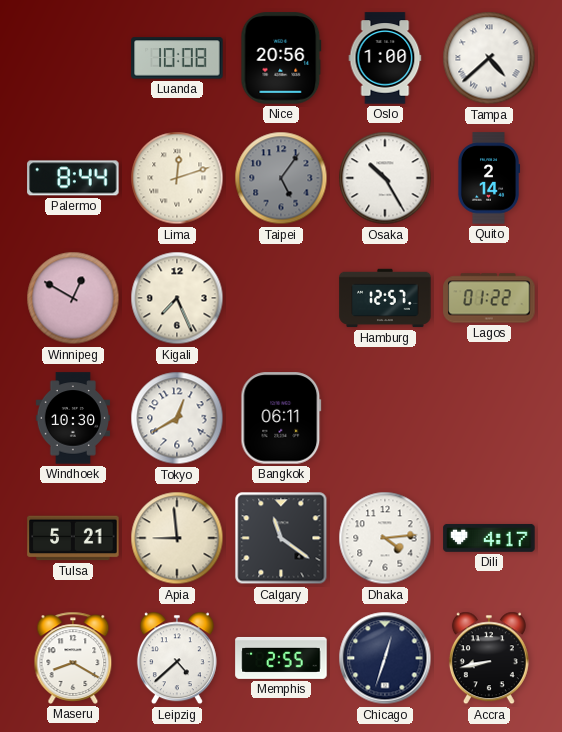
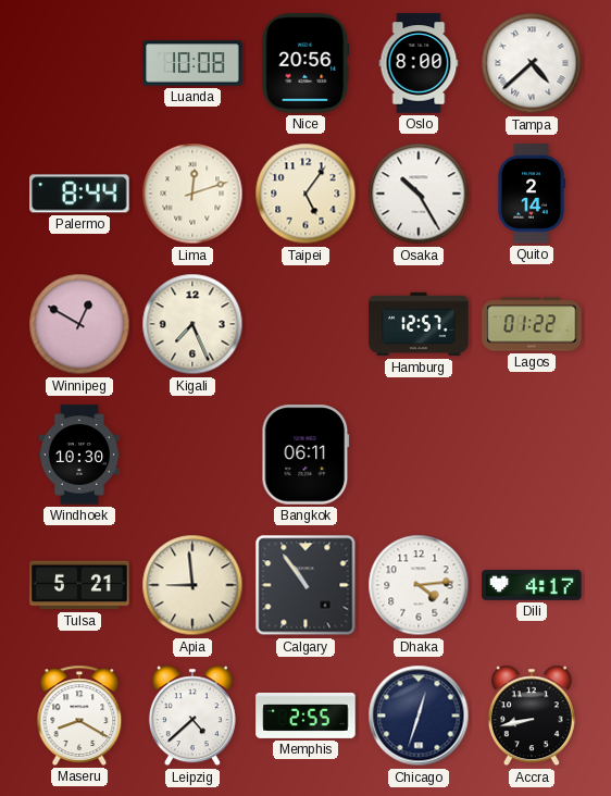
Oslo: 1:00 -> 8:00 (419, 63)
Taipei dial: grey -> cream (305, 194)
Tokyo: 12:40 -> none (177, 418)
Calgary: 11:21 -> 10:54 (305, 585)
